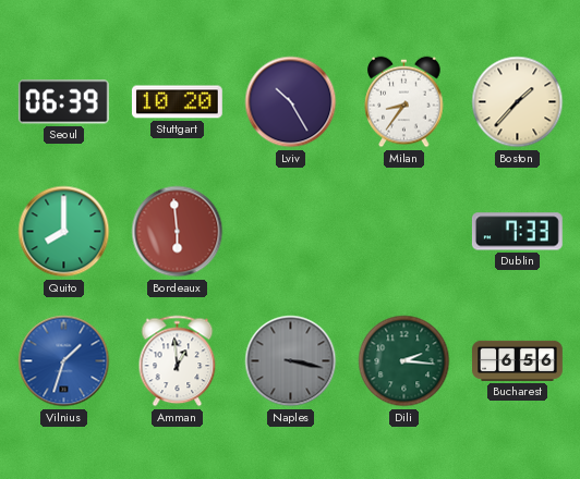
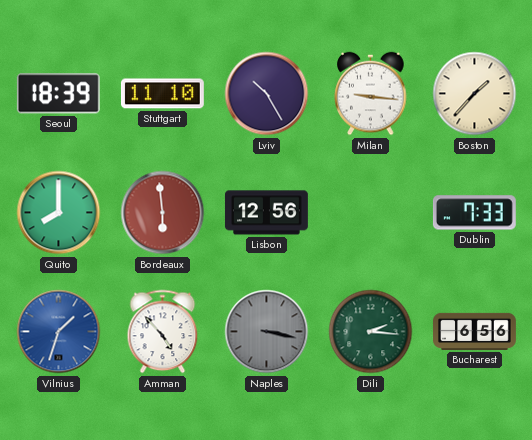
Seoul: 06:39 -> 18:39 (58, 94)
Stuttgart: 10:20 -> 11:10 (162, 94)
Milan: 8:36 -> 9:16 (371, 94)
Lisbon: none -> 12:56 (267, 213)
Amman: 12:59 -> 4:53 (163, 332)
